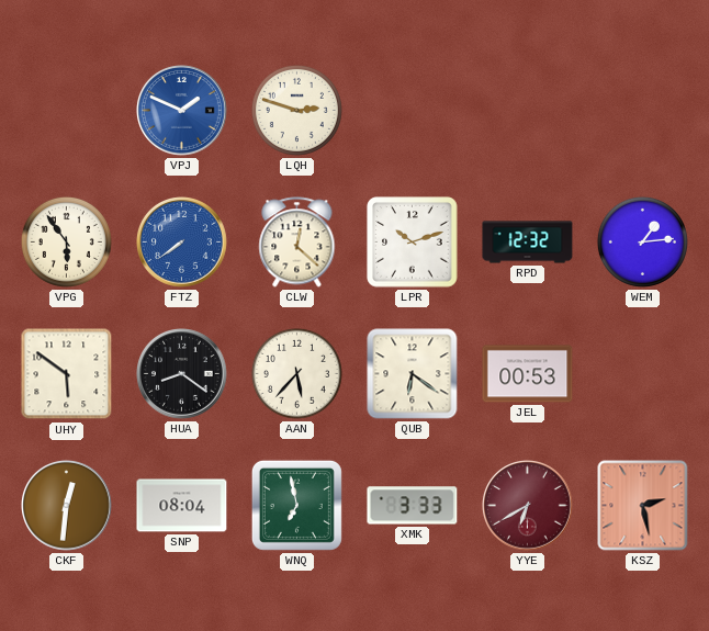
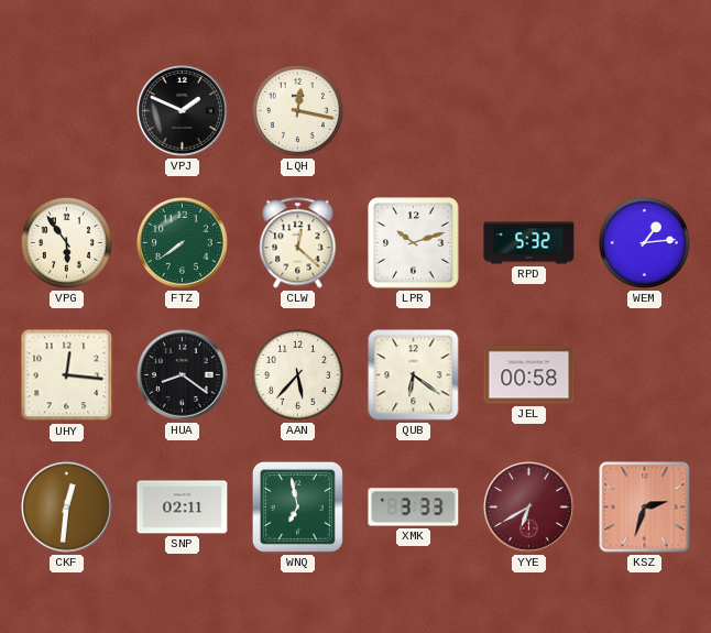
VPJ dial: blue -> black (183, 111)
LQH: 2:48 -> 12:17 (297, 110)
FTZ dial: blue -> green (183, 243)
RPD: 12:32 -> 5:32 (529, 243)
UHY: 5:51 -> 12:16 (67, 375)
JEL: 00:53 -> 00:58 (529, 375)
SNP: 08:04 -> 02:11 (183, 508)
KSZ: 2:28 -> 2:33 (645, 508)
